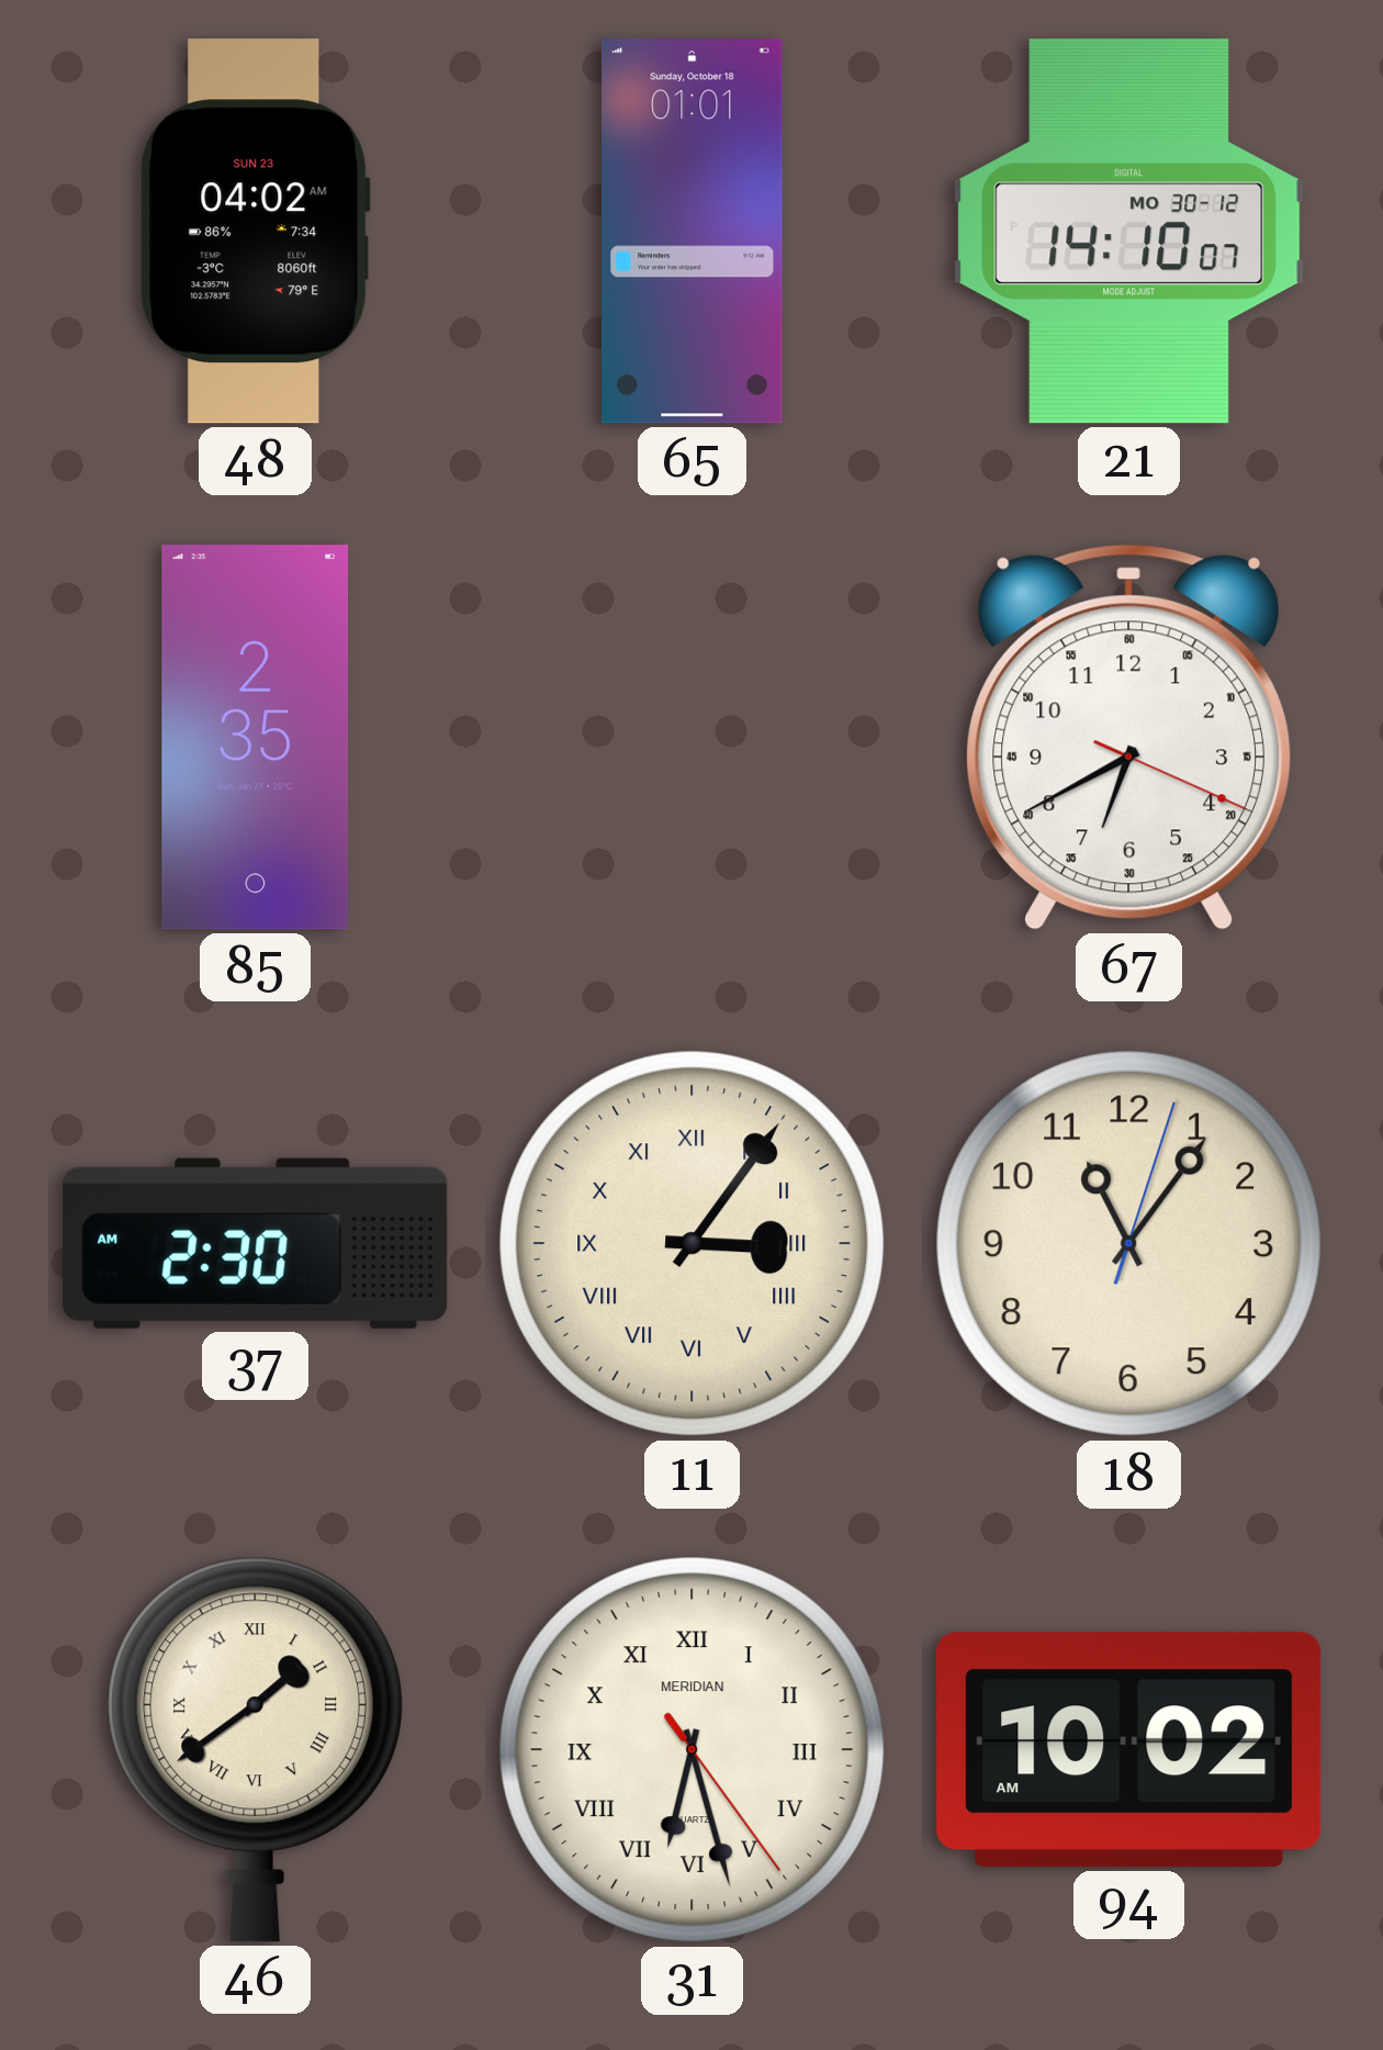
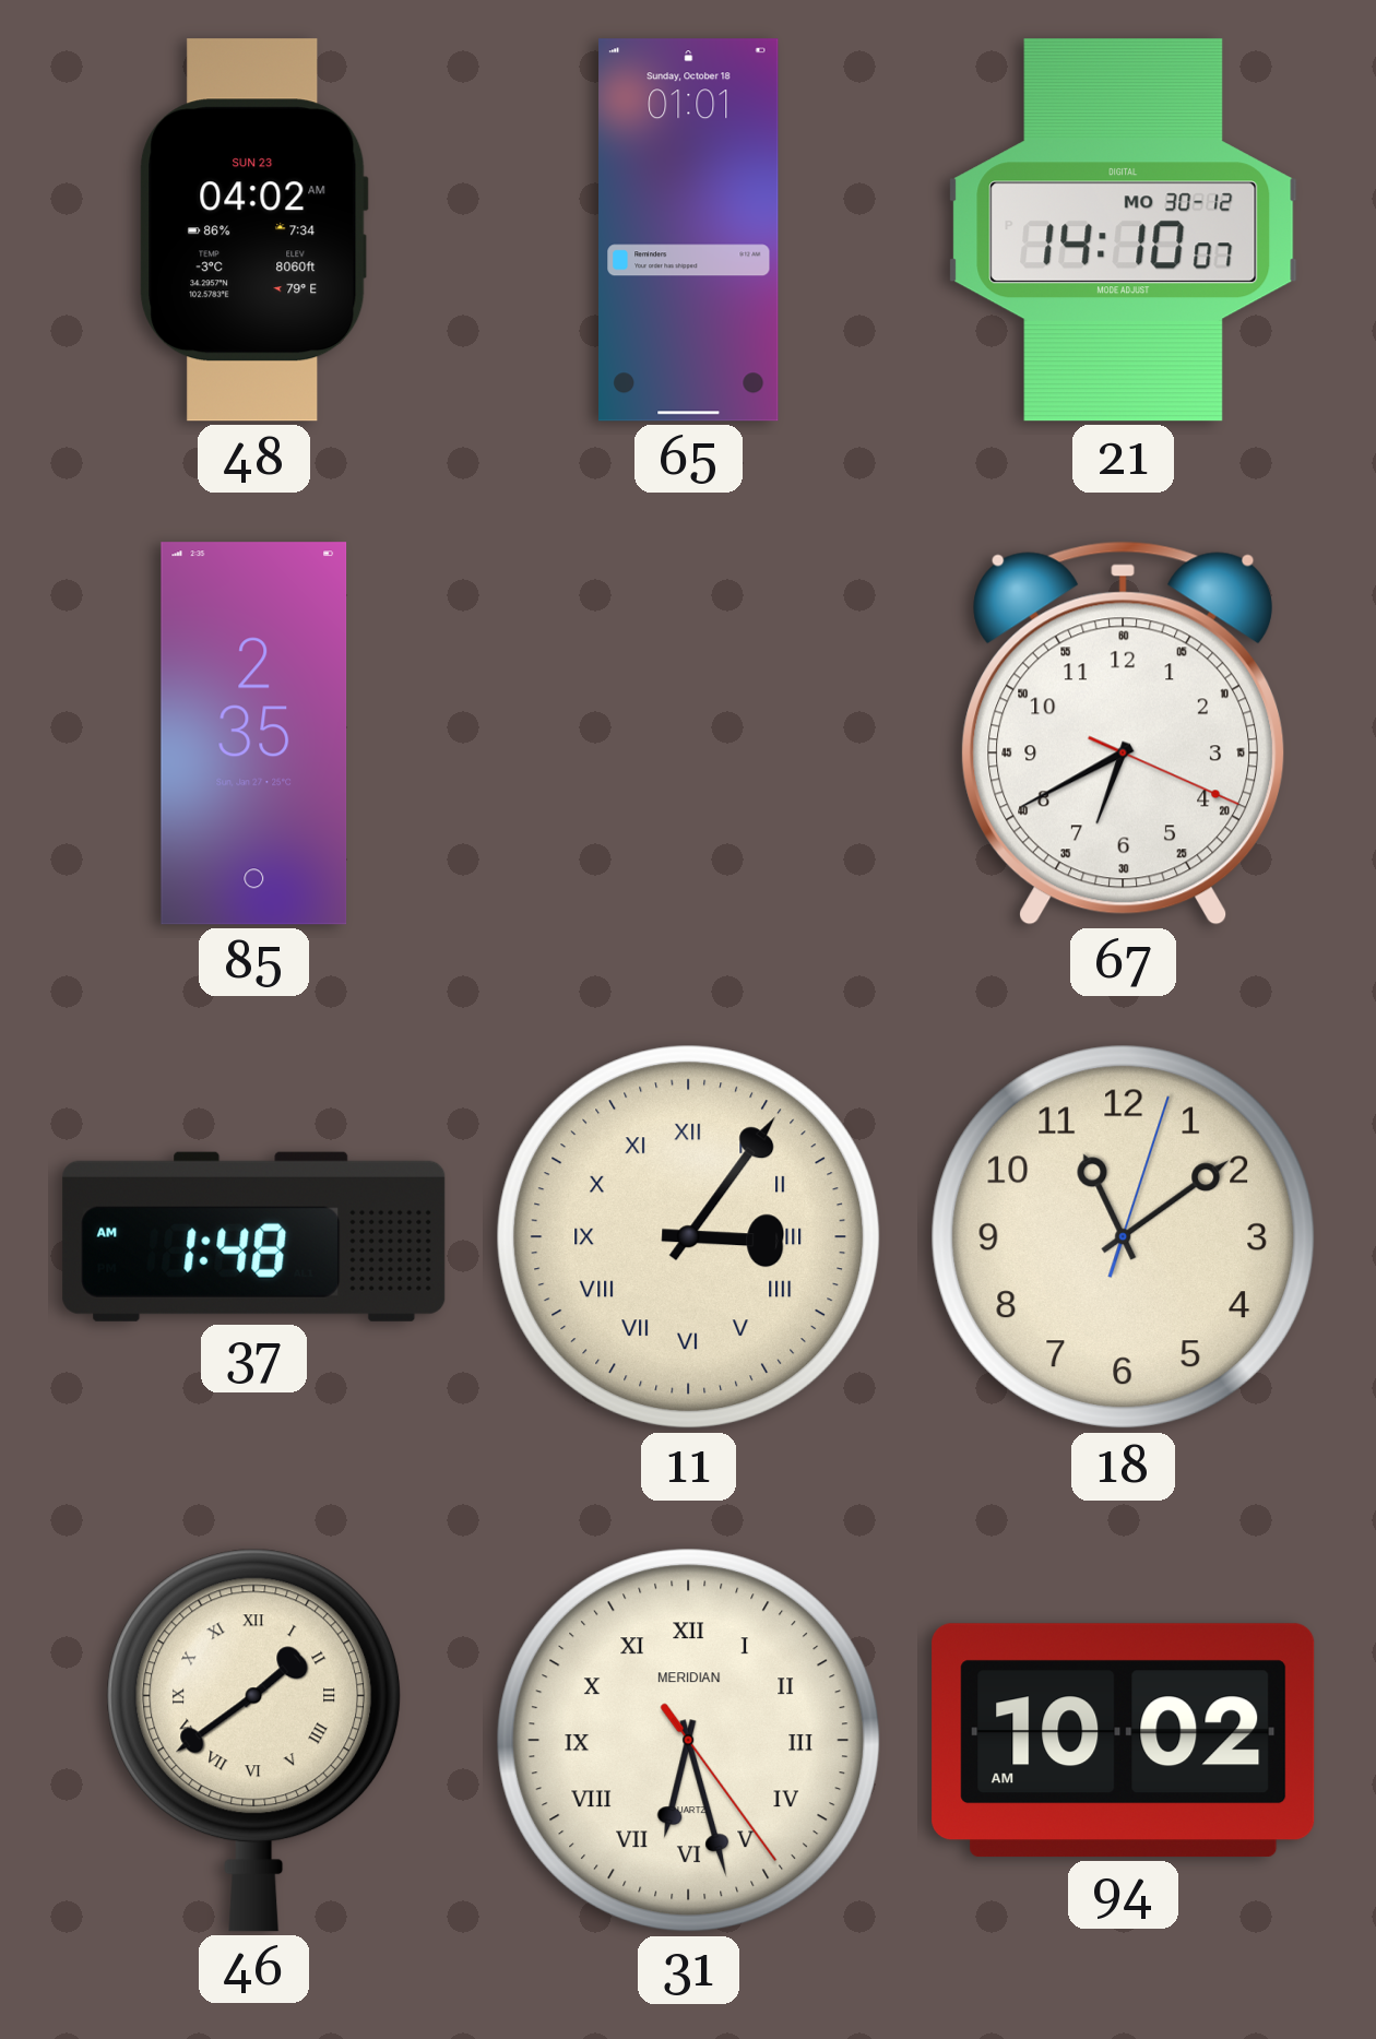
37: 2:30 -> 1:48 (254, 1236)
18: 11:06 -> 11:09 (1124, 1237)
